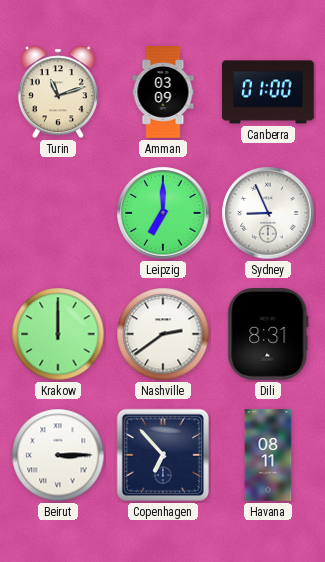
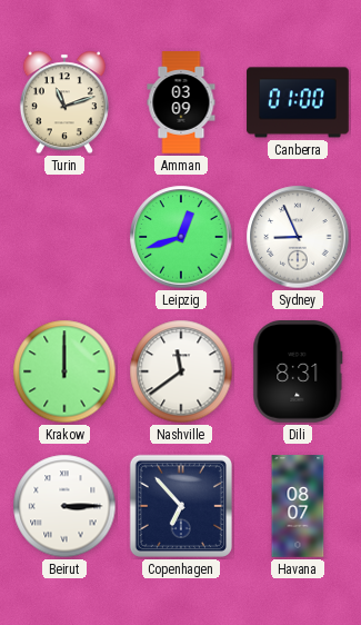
Leipzig: 7:00 -> 12:42 (181, 237)
Nashville: 2:39 -> 11:39 (181, 371)
Havana: 08:11 -> 08:07 (298, 506)
